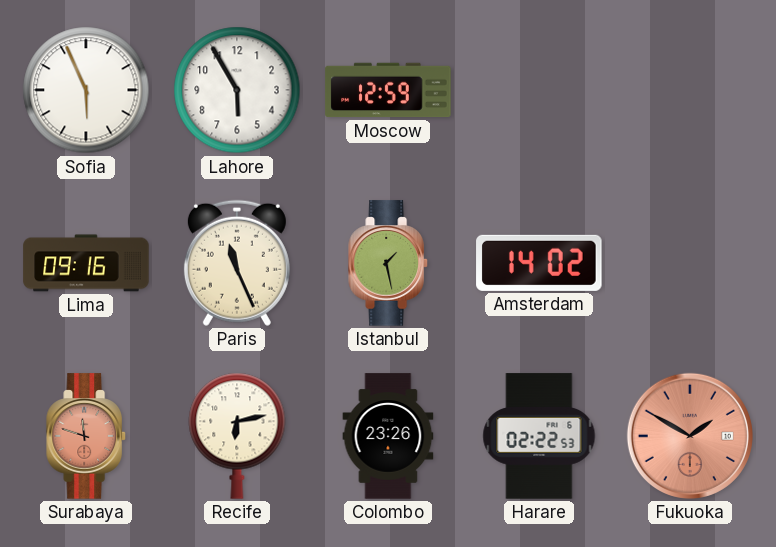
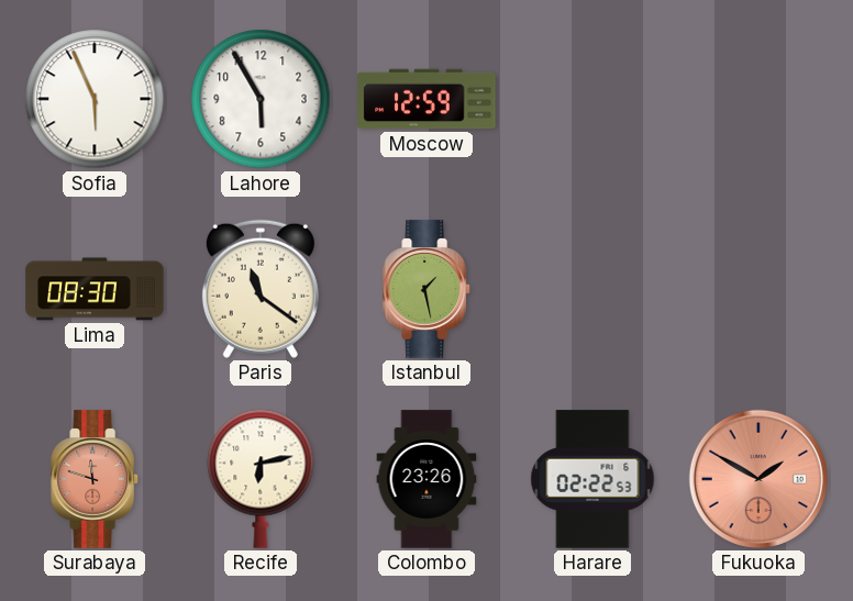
Lima: 09:16 -> 08:30 (95, 289)
Paris: 11:26 -> 11:21 (261, 289)
Amsterdam: 14:02 -> none (539, 263)
